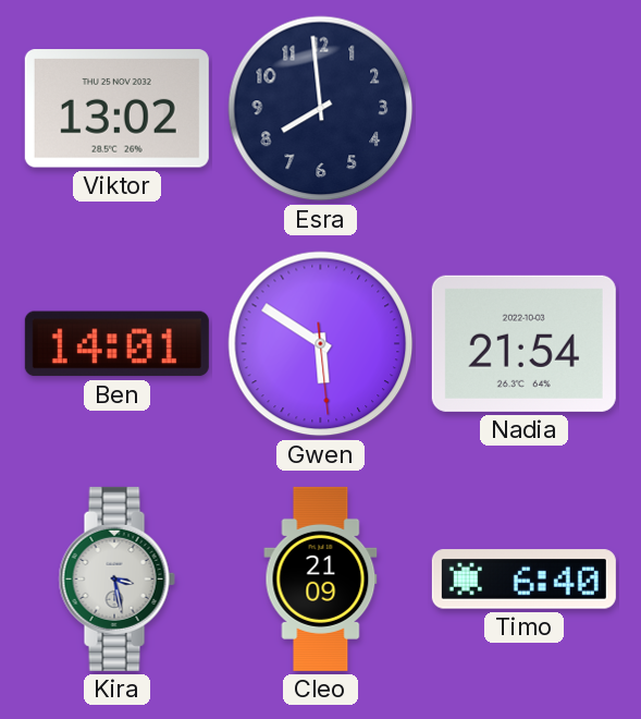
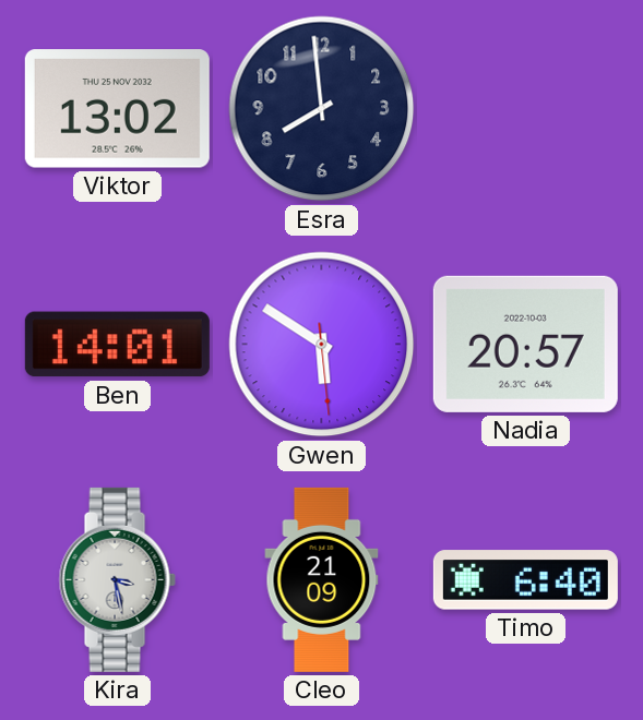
Nadia: 21:54 -> 20:57 (525, 344)
